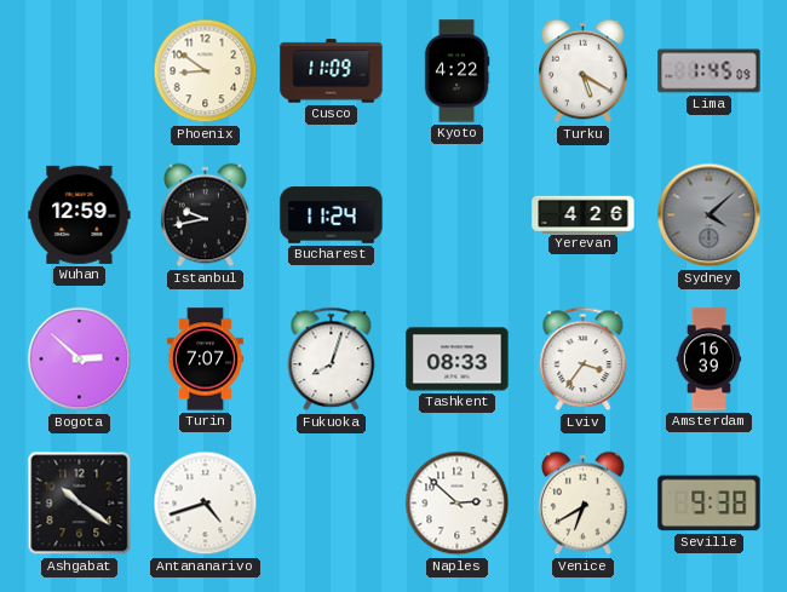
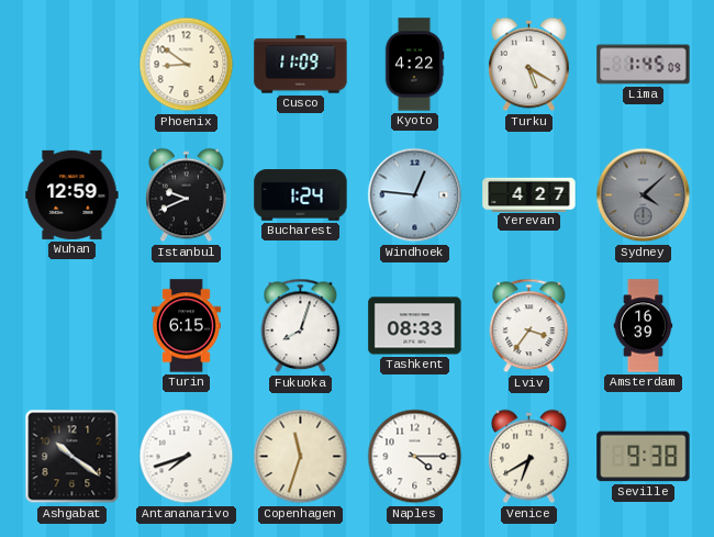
Istanbul: 9:43 -> 9:41 (187, 195)
Bucharest: 11:24 -> 1:24 (301, 195)
Windhoek: none -> 12:46 (415, 195)
Yerevan: 4:26 -> 4:27 (529, 194)
Bogota: 2:52 -> none (80, 360)
Turin: 7:07 -> 6:15 (187, 326)
Antananarivo: 4:42 -> 7:42 (187, 457)
Copenhagen: none -> 11:33 (301, 457)
Naples: 2:52 -> 4:15 (415, 457)
